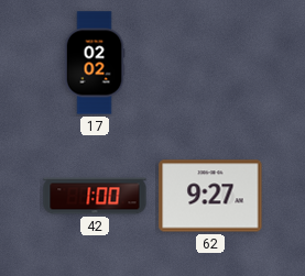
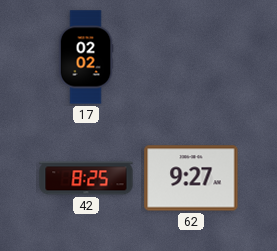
42: 1:00 -> 8:25 (86, 178)
